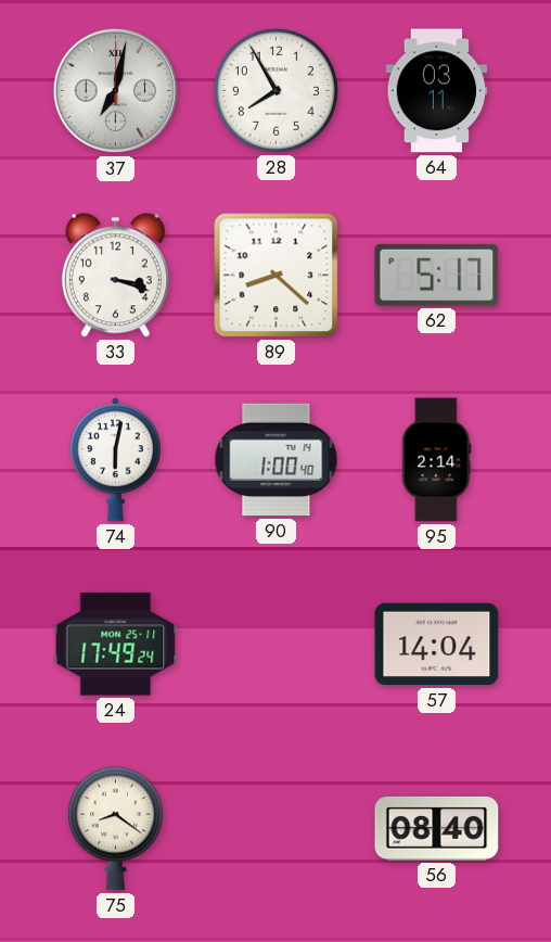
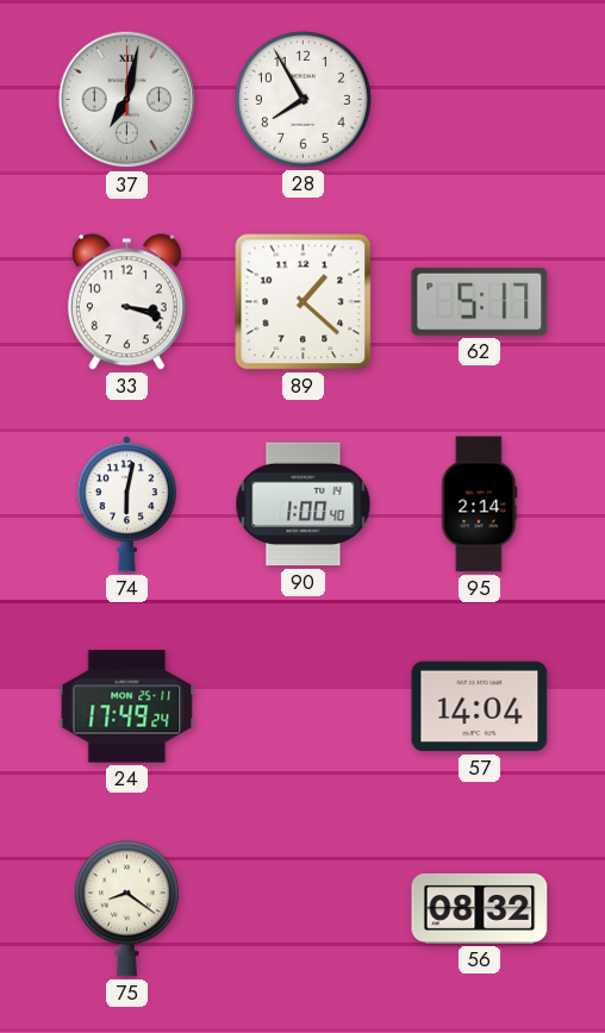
64: 03:11 -> none (437, 91)
89: 8:22 -> 1:22 (304, 302)
56: 08:40 -> 08:32 (480, 908)
